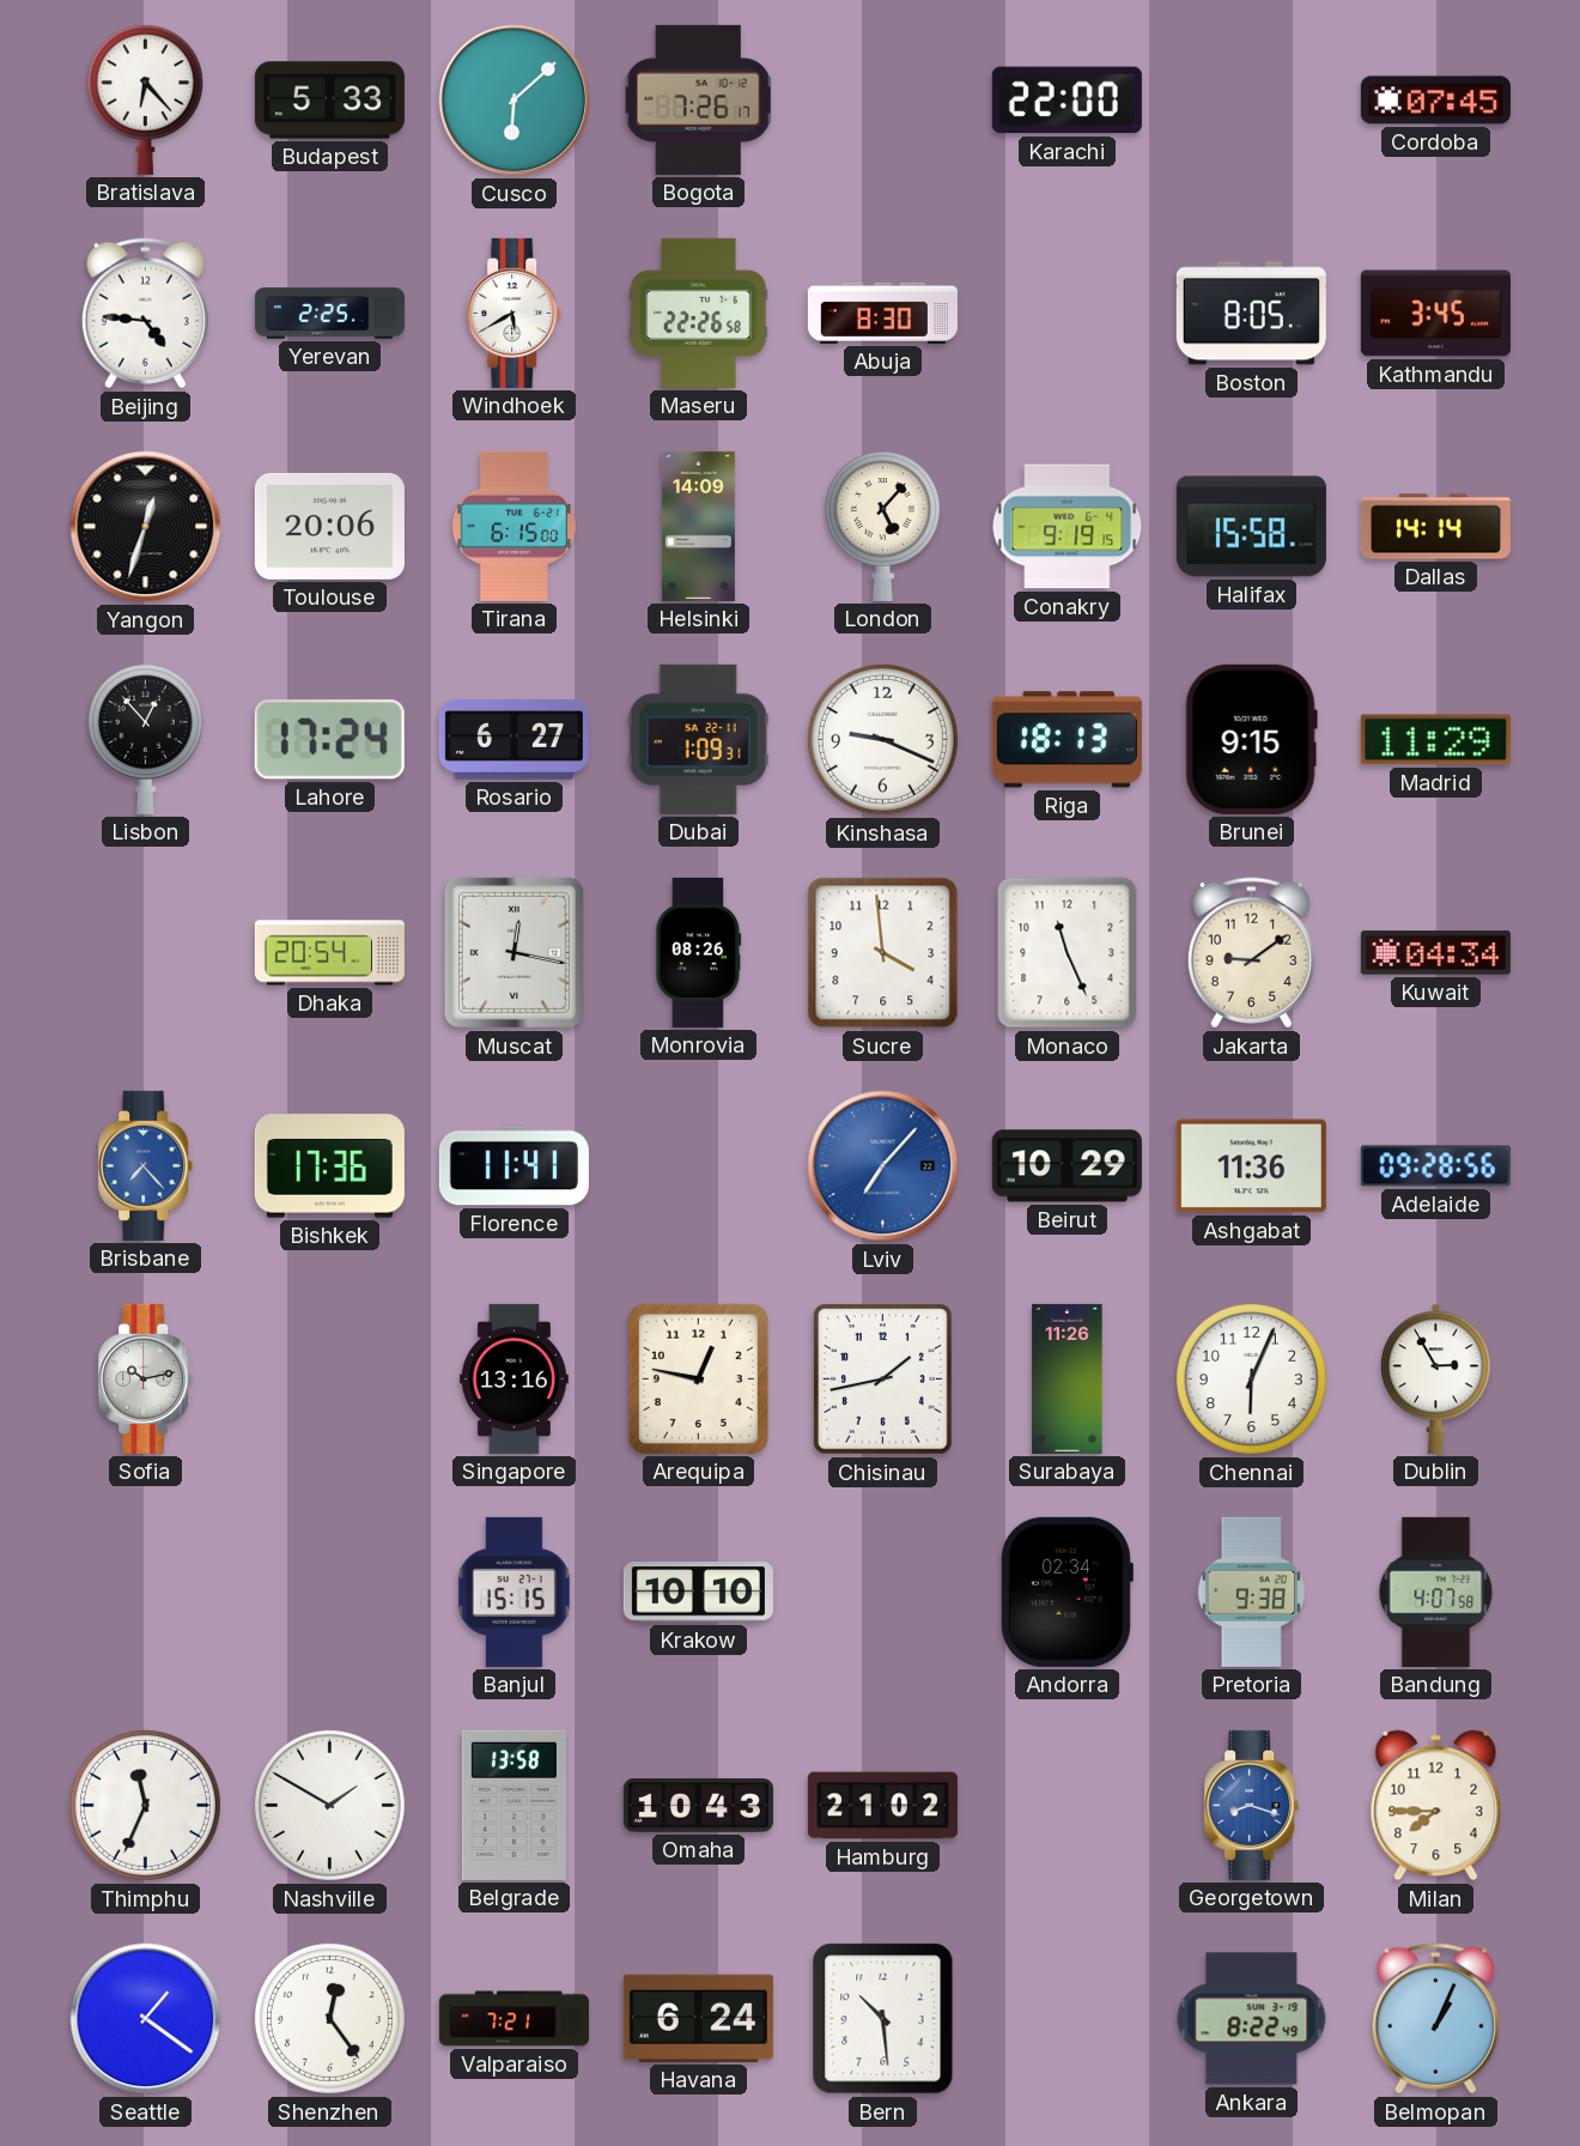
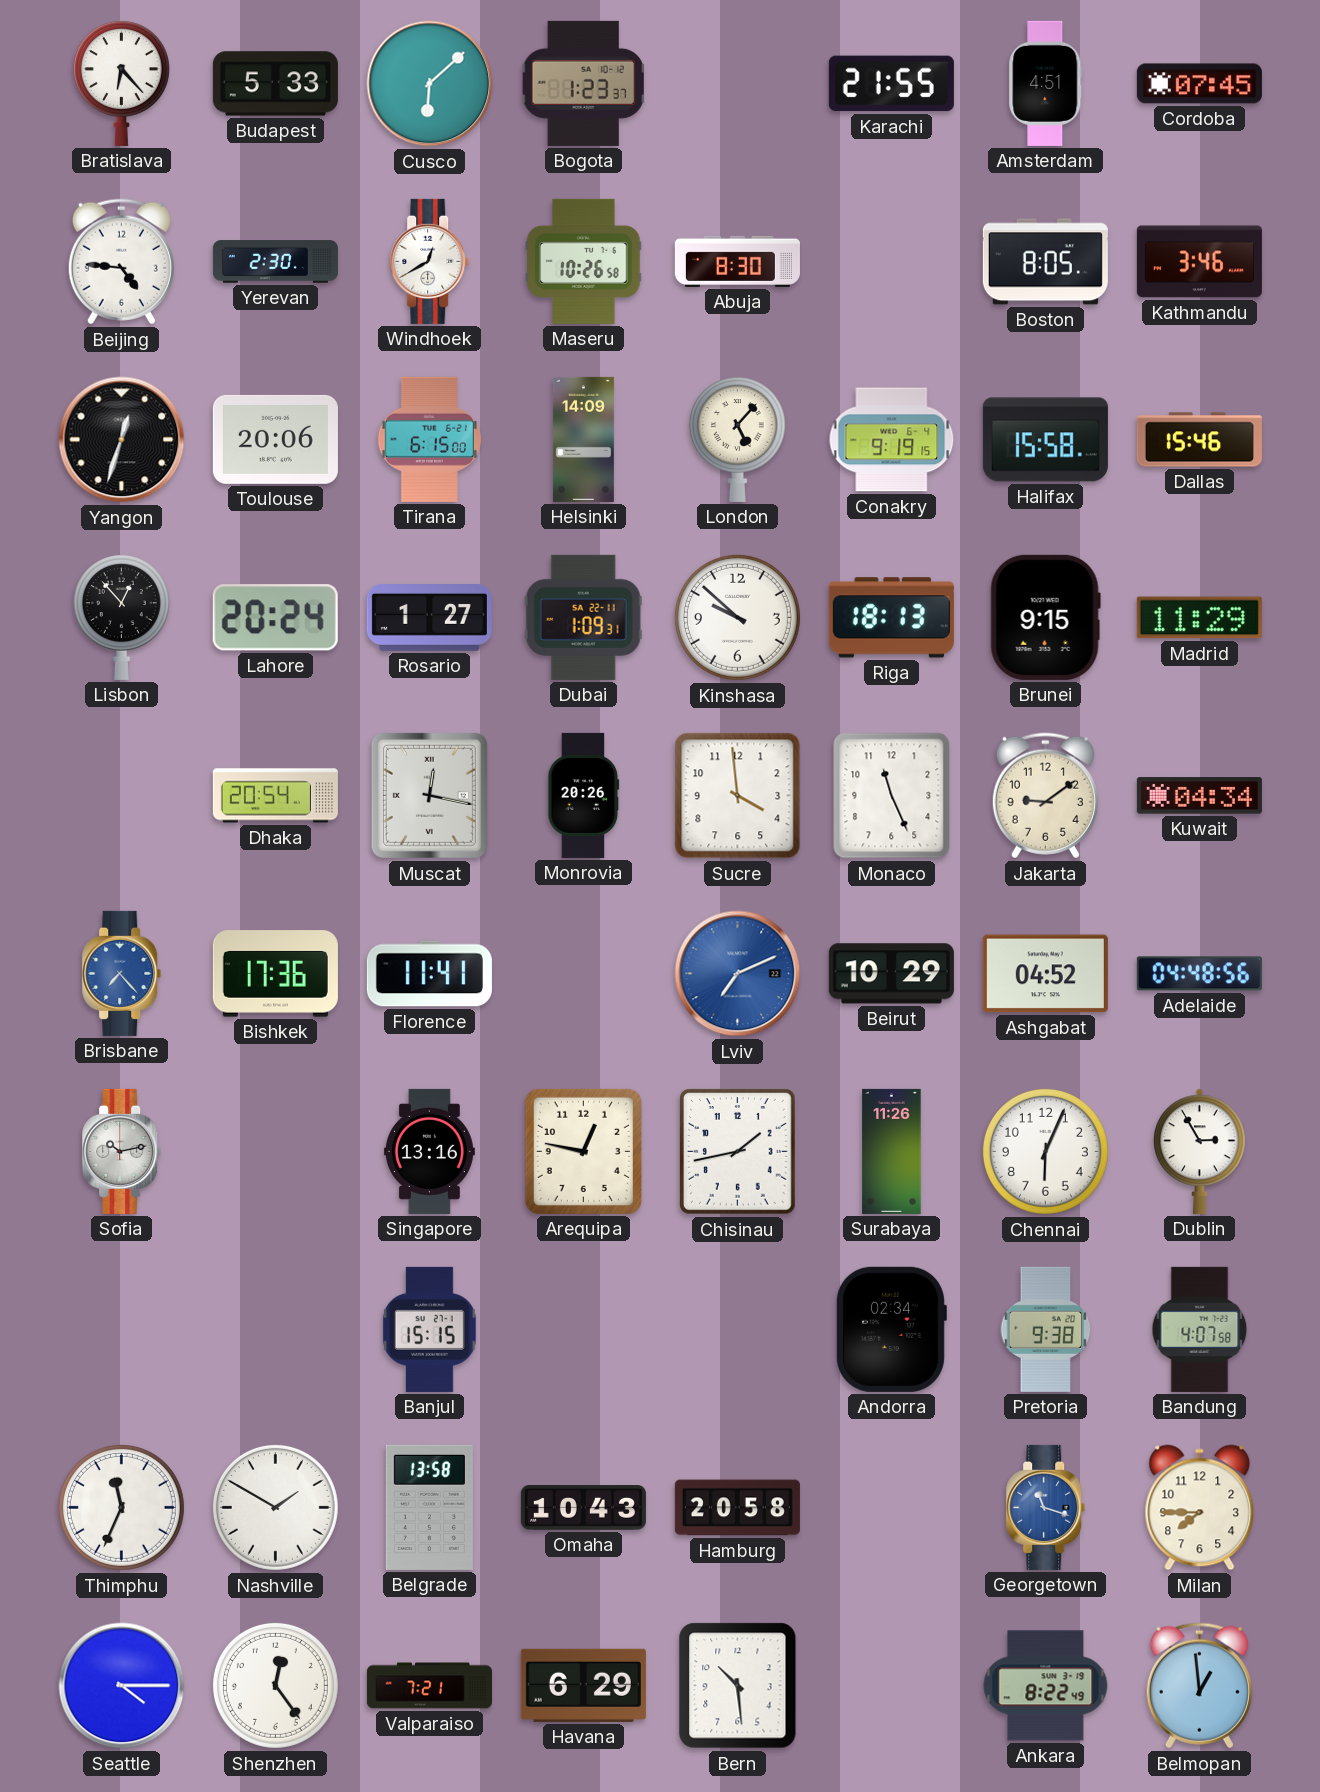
Bogota: 7:26 -> 1:23 (583, 83)
Karachi: 22:00 -> 21:55 (891, 84)
Amsterdam: none -> 4:51 (1046, 83)
Yerevan: 2:25 -> 2:30 (275, 262)
Windhoek: 5:40 -> 12:40 (430, 261)
Maseru: 22:26 -> 10:26 (584, 261)
Kathmandu: 3:45 -> 3:46 (1199, 262)
Dallas: 14:14 -> 15:46 (1199, 440)
Lahore: 17:24 -> 20:24 (275, 618)
Rosario: 6:27 -> 1:27 (429, 618)
Kinshasa: 9:19 -> 9:52 (737, 617)
Monrovia: 08:26 -> 20:26 (584, 795)
Lviv: 7:07 -> 7:11 (738, 974)
Ashgabat: 11:36 -> 04:52 (1045, 974)
Adelaide: 09:28 -> 04:48 (1199, 974)
Krakow: 10:10 -> none (698, 1593)
Hamburg: 21:02 -> 20:58 (737, 1508)
Georgetown: 8:18 -> 11:18 (1046, 1507)
Seattle: 1:21 -> 4:15 (122, 1686)
Havana: 6:24 -> 6:29 (583, 1685)
Belmopan: 1:04 -> 12:59 (1199, 1686)
